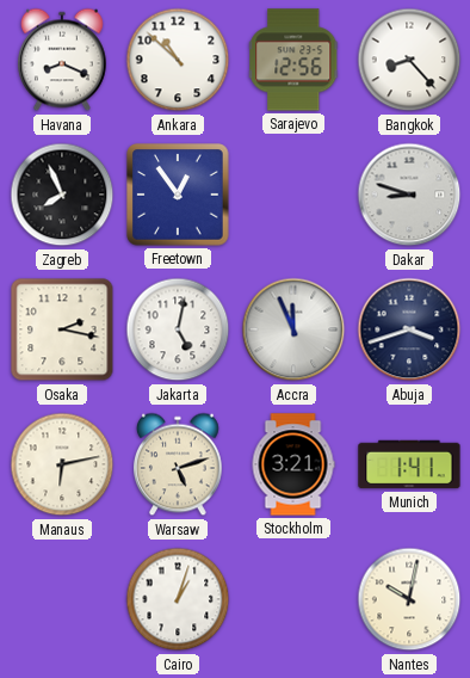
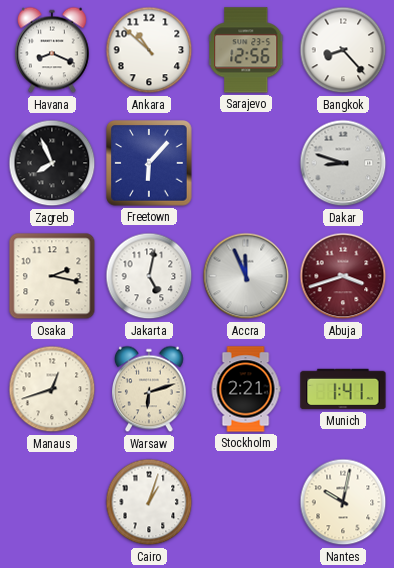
Freetown: 12:54 -> 6:07 (149, 163)
Abuja dial: navy -> burgundy (343, 276)
Manaus: 6:13 -> 12:42 (52, 389)
Warsaw: 5:12 -> 6:12 (150, 389)
Stockholm: 3:21 -> 2:21 (246, 389)
